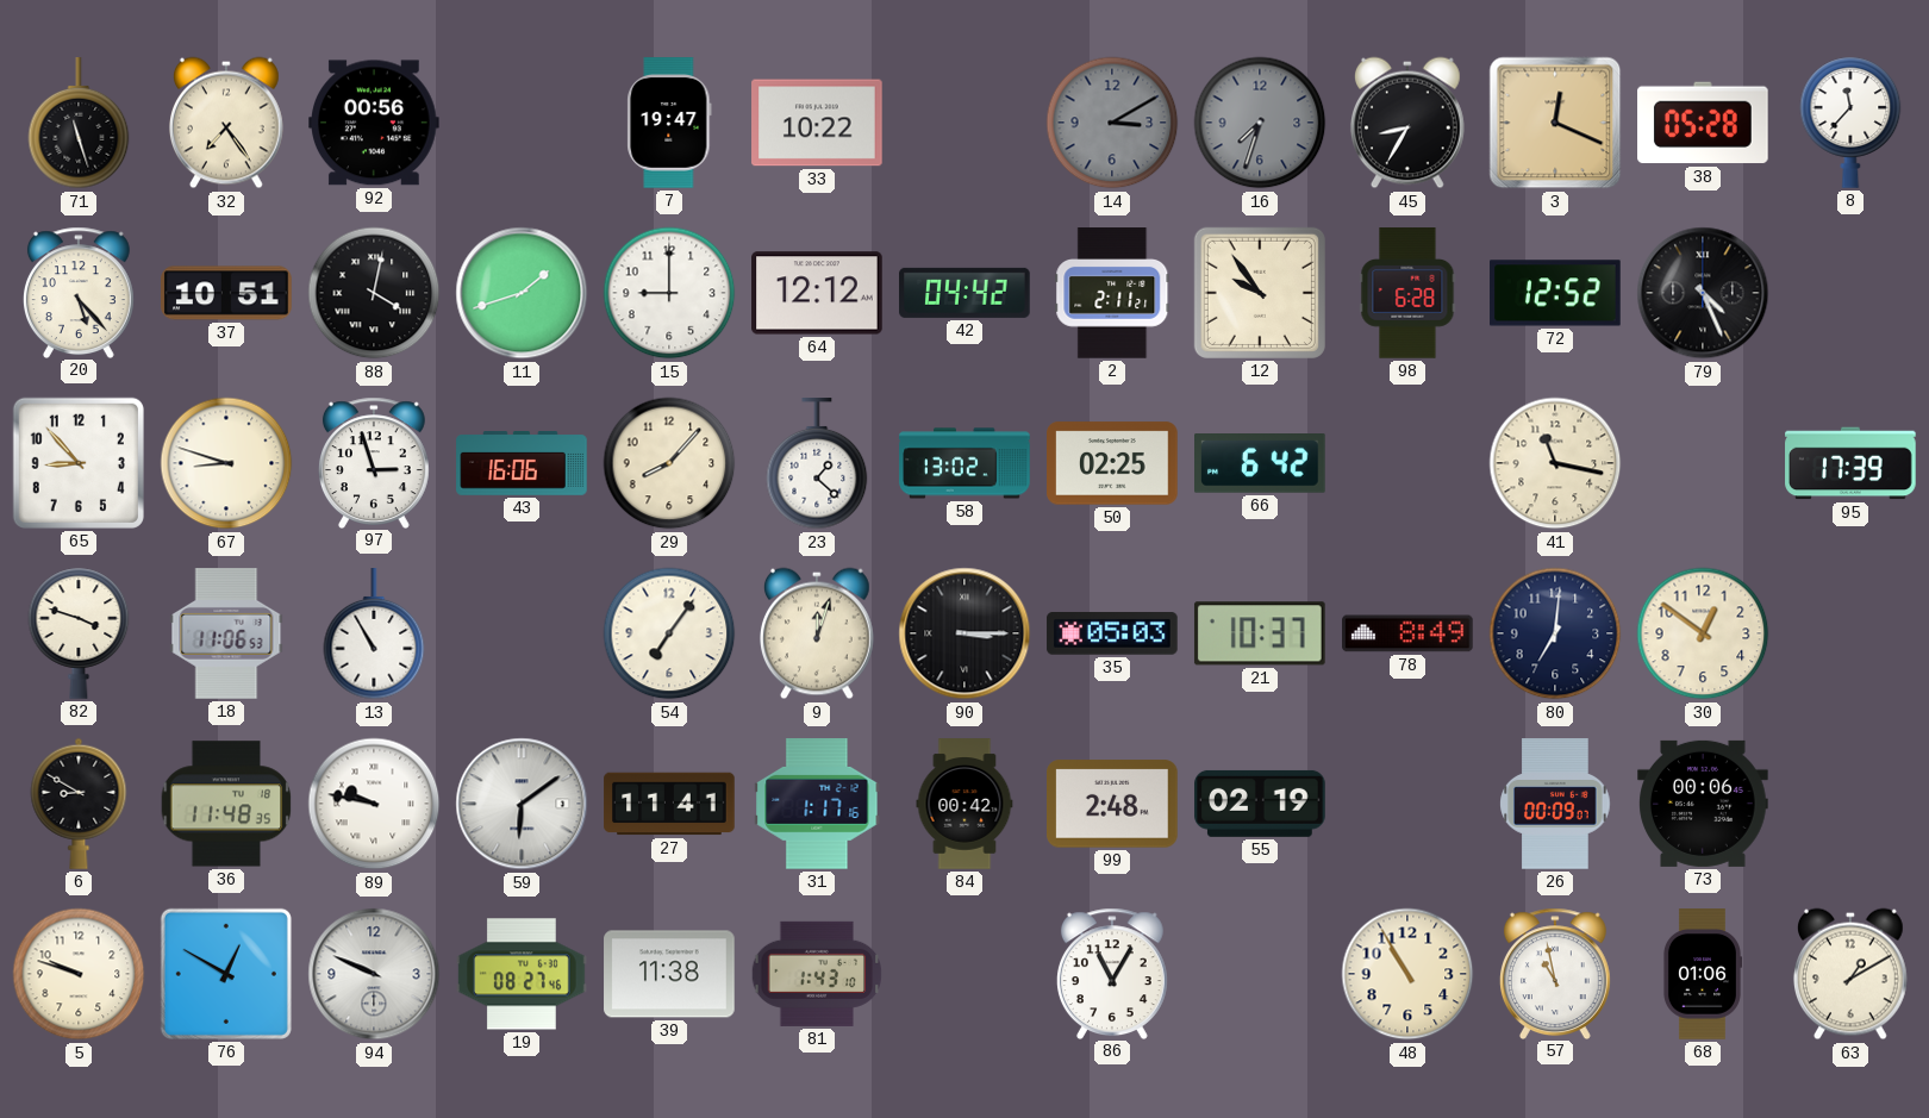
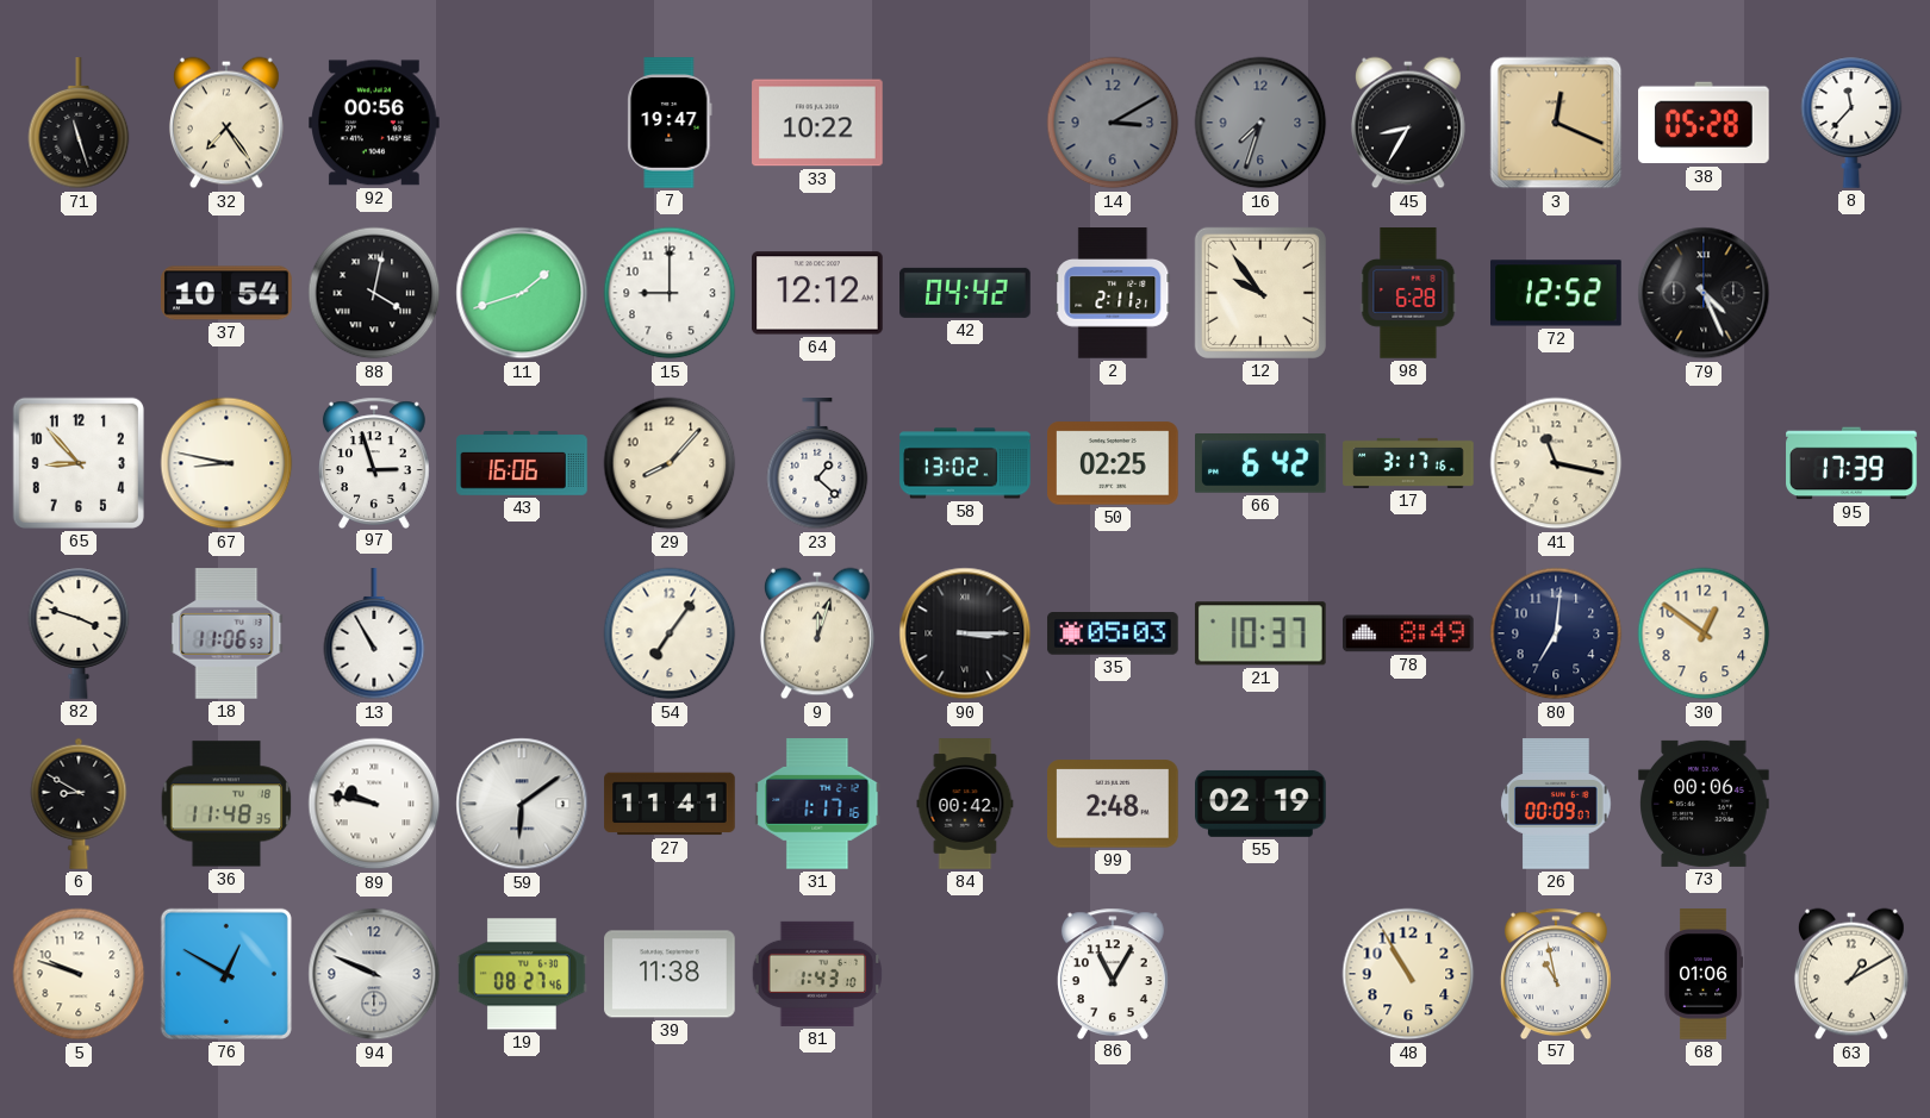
20: 5:23 -> none (79, 292)
37: 10:51 -> 10:54 (226, 293)
67: 8:48 -> 8:47 (226, 463)
17: none -> 3:17 (1408, 463)
